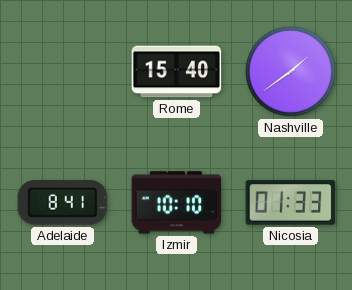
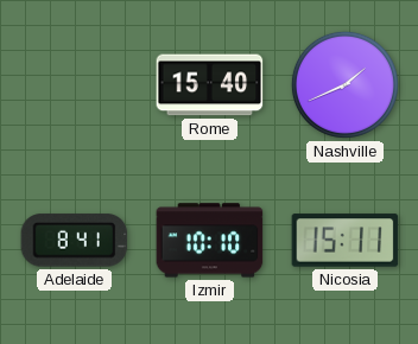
Nashville: 1:39 -> 1:41 (344, 84)
Nicosia: 01:33 -> 15:11 (346, 241)
